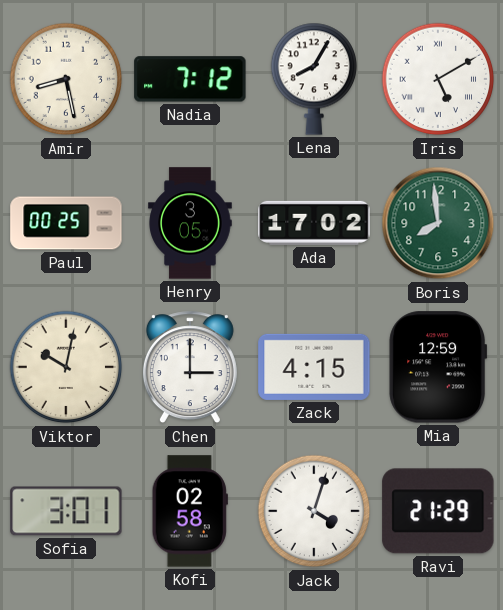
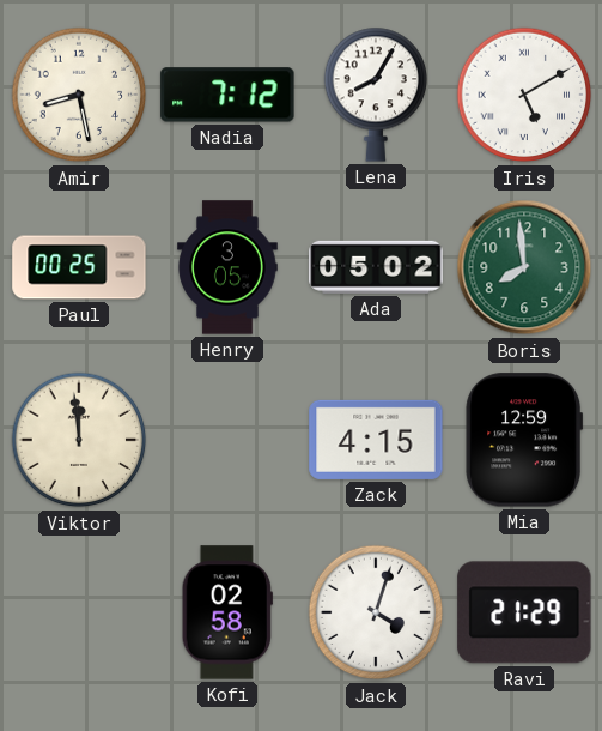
Ada: 17:02 -> 05:02 (376, 267)
Viktor: 10:02 -> 11:59 (79, 440)
Chen: 3:00 -> none (190, 368)
Sofia: 3:01 -> none (66, 511)
